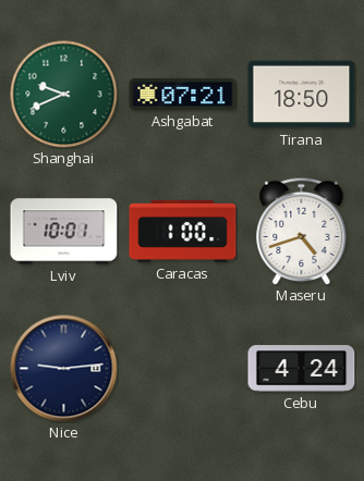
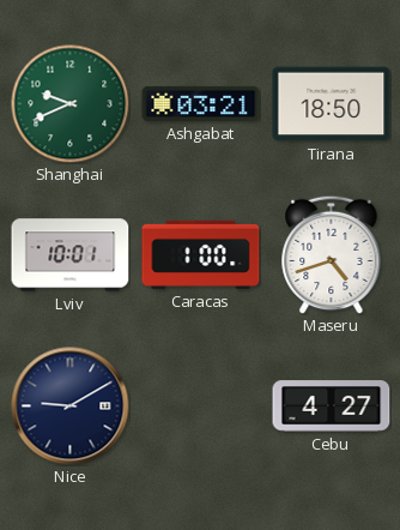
Ashgabat: 07:21 -> 03:21 (201, 103)
Nice: 9:14 -> 9:10 (71, 406)
Cebu: 4:24 -> 4:27 (332, 406)
